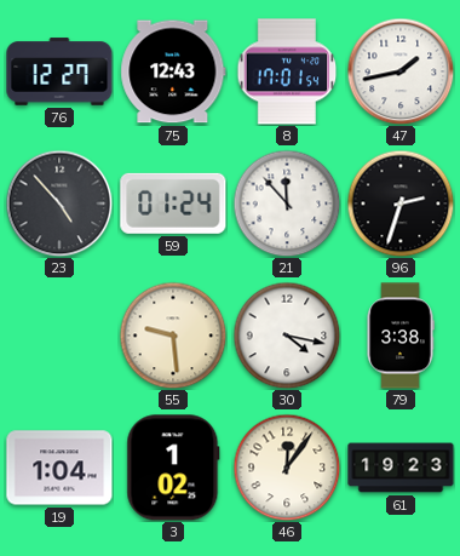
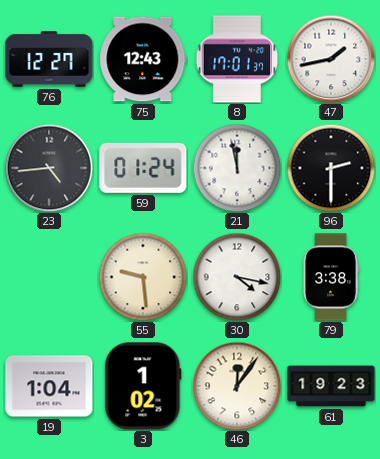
8: 17:01:54 -> 17:01:37 (237, 59)
23: 4:53 -> 4:44 (49, 168)
21: 11:53 -> 11:58 (237, 168)
96: 2:33 -> 2:30 (331, 168)
